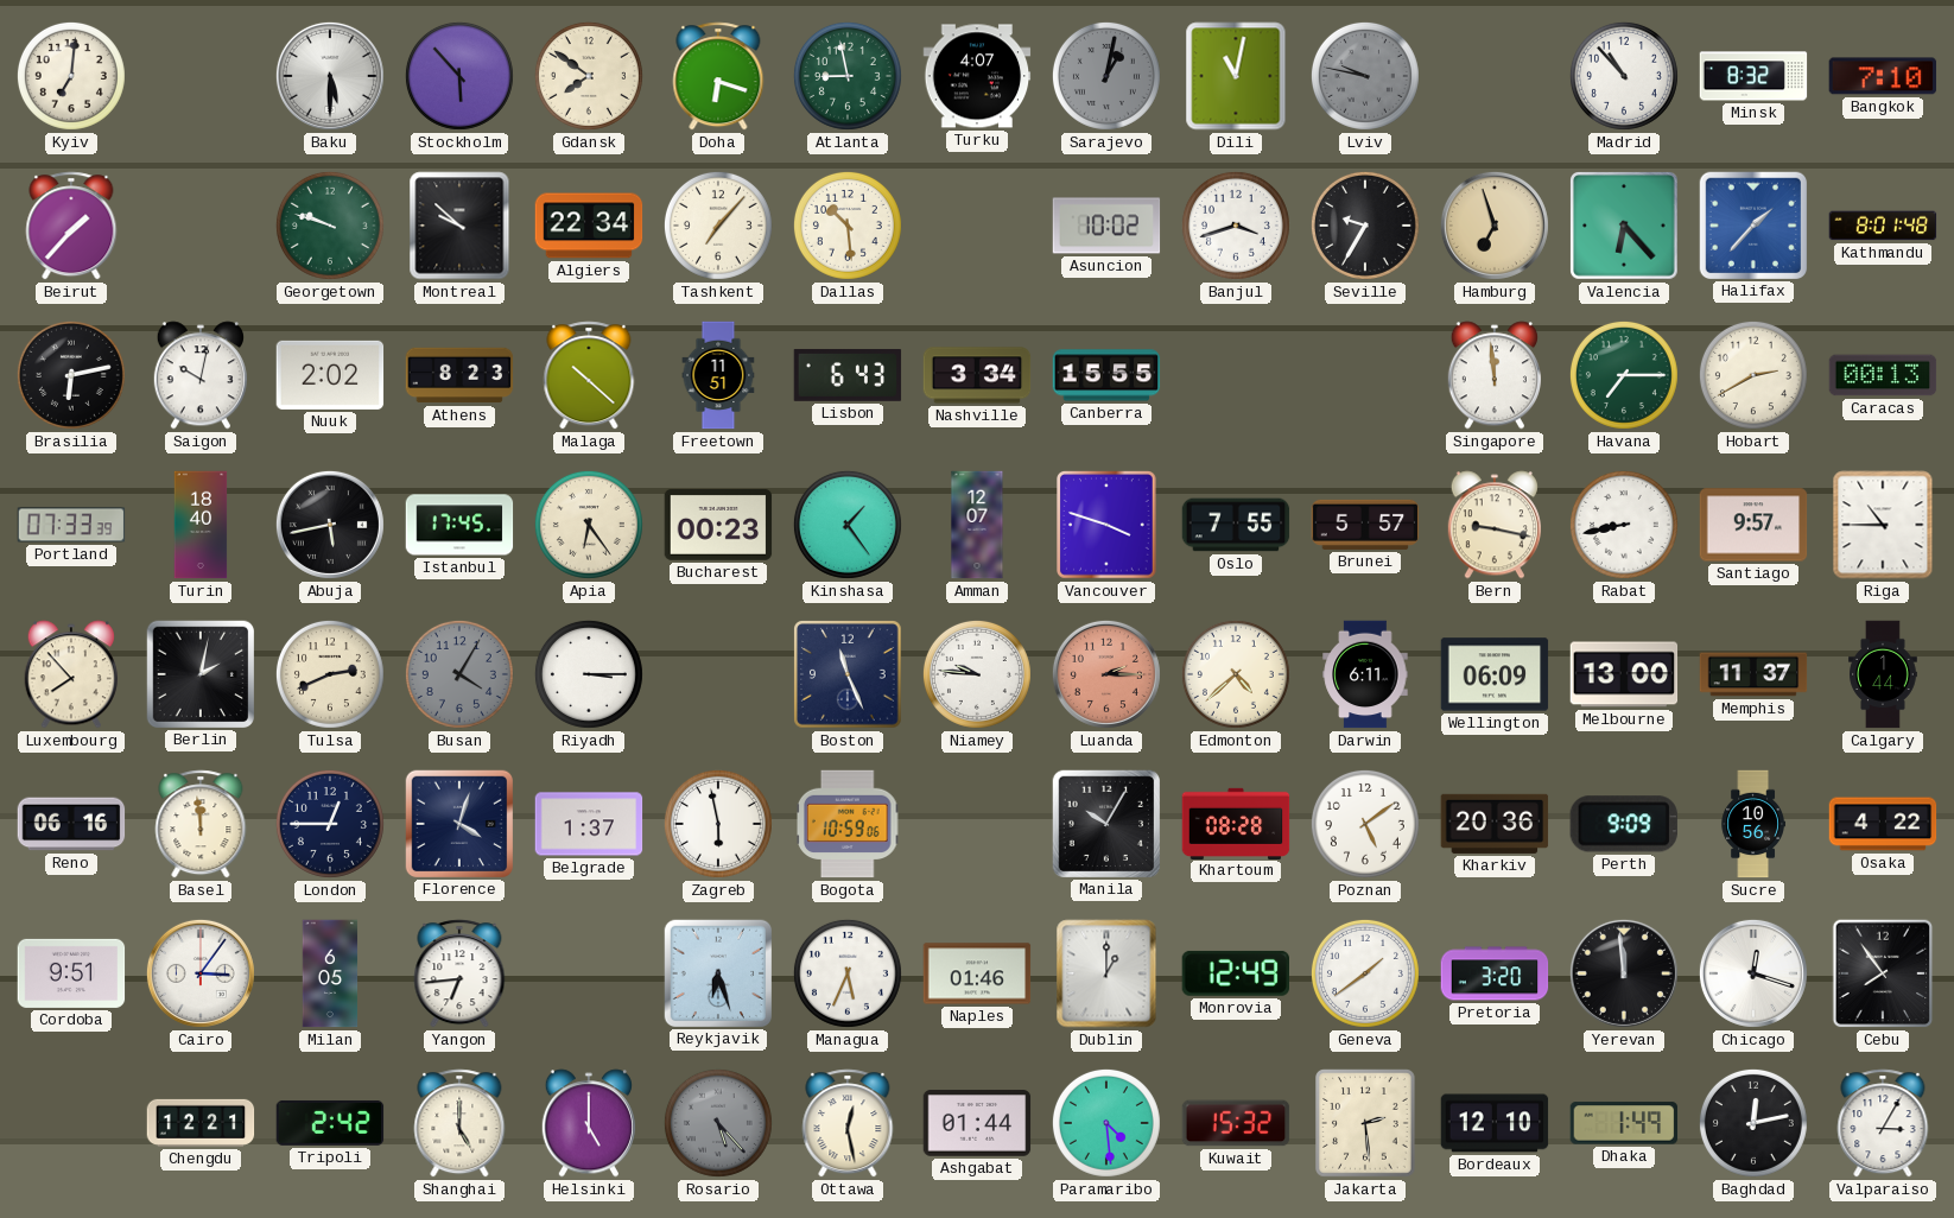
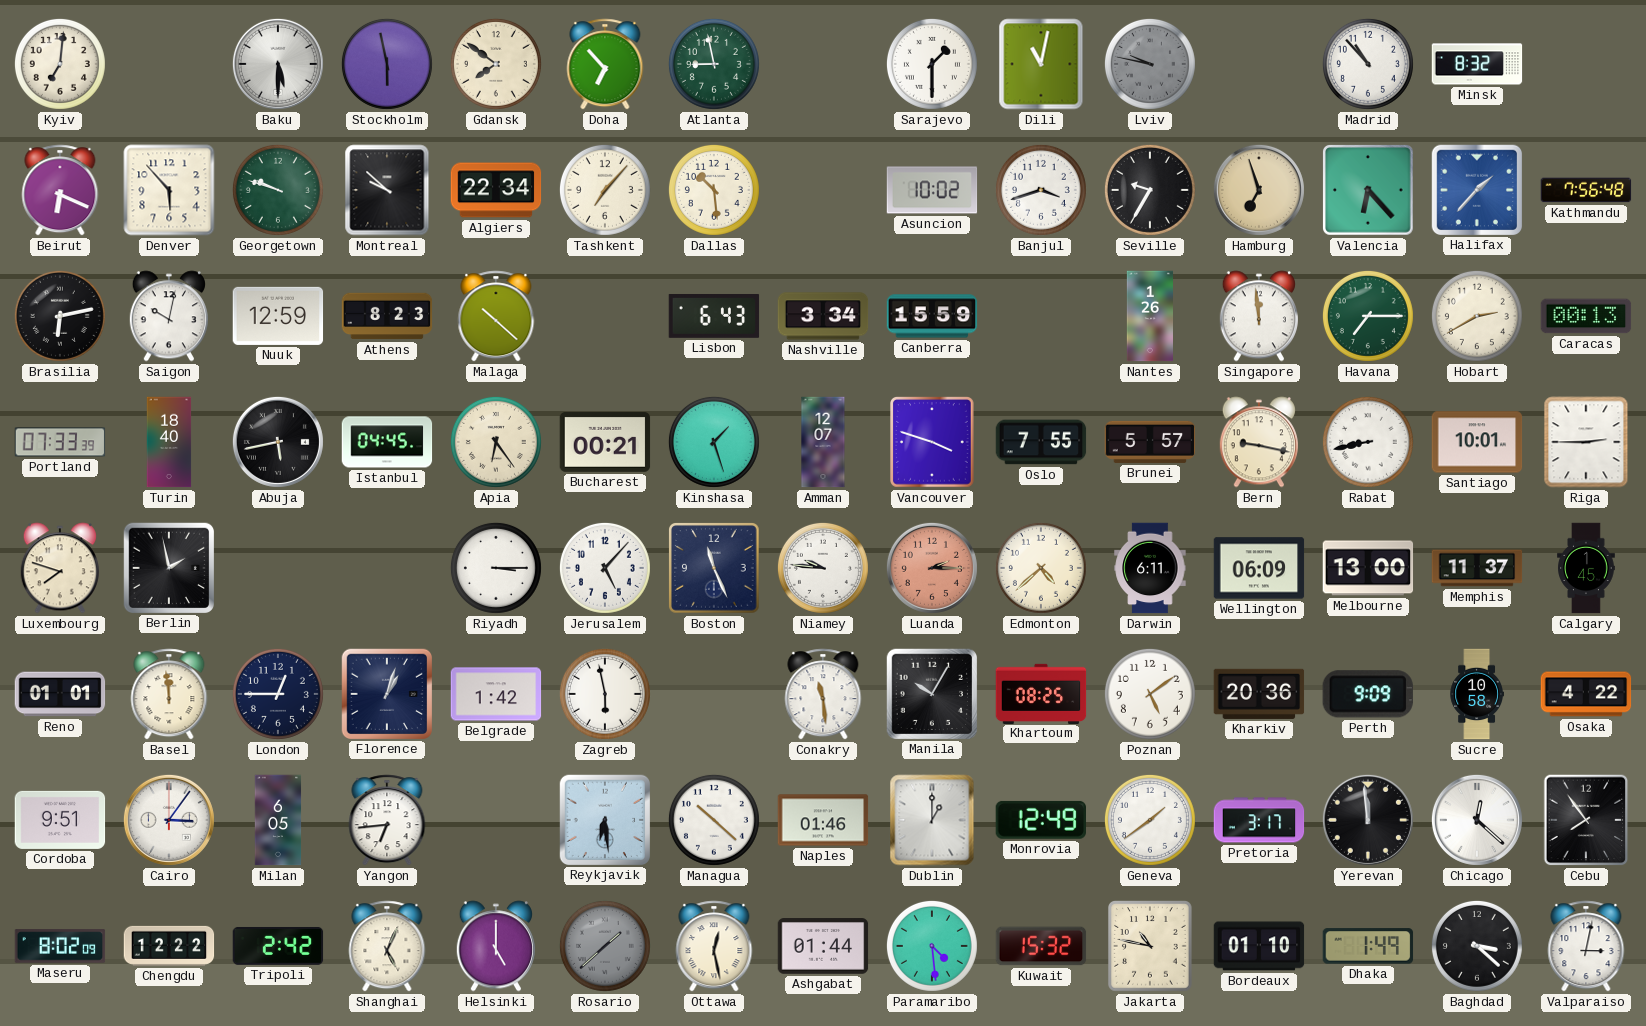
Stockholm: 5:53 -> 5:58 (387, 64)
Doha: 6:18 -> 6:53 (605, 64)
Turku: 4:07 -> none (977, 76)
Sarajevo: 1:02 -> 1:30 (932, 64)
Sarajevo dial: grey -> white (932, 64)
Bangkok: 7:10 -> none (1883, 76)
Beirut: 1:37 -> 6:19 (60, 190)
Denver: none -> 5:53 (169, 190)
Kathmandu: 8:01 -> 7:56 (1586, 190)
Nuuk: 2:02 -> 12:59 (278, 316)
Freetown: 11:51 -> none (718, 375)
Canberra: 15:55 -> 15:59 (932, 316)
Nantes: none -> 1:26 (1149, 316)
Istanbul: 17:45 -> 04:45 (387, 442)
Bucharest: 00:23 -> 00:21 (605, 442)
Kinshasa: 1:24 -> 1:27 (714, 442)
Santiago: 9:57 -> 10:01 (1477, 442)
Riga: 10:45 -> 2:45 (1586, 442)
Luxembourg: 7:53 -> 7:48 (60, 568)
Berlin: 2:02 -> 1:58 (168, 567)
Tulsa: 2:41 -> none (330, 674)
Busan: 4:05 -> none (459, 674)
Jerusalem: none -> 5:07 (605, 568)
Calgary: 1:44 -> 1:45 (1586, 568)
Reno: 06:16 -> 01:01 (60, 694)
Florence: 4:03 -> 1:03 (386, 693)
Belgrade: 1:37 -> 1:42 (496, 694)
Bogota: 10:59 -> none (849, 824)
Conakry: none -> 11:29 (823, 694)
Khartoum: 08:28 -> 08:25 (1041, 693)
Sucre: 10:56 -> 10:58 (1477, 694)
Reykjavik: 6:27 -> 6:29 (604, 819)
Managua: 5:34 -> 10:22 (714, 820)
Pretoria: 3:20 -> 3:17 (1259, 820)
Chicago: 12:18 -> 12:22 (1477, 820)
Maseru: none -> 8:02 (60, 946)
Chengdu: 12:21 -> 12:22 (169, 946)
Shanghai: 5:00 -> 5:04 (387, 946)
Rosario: 5:23 -> 1:38 (605, 946)
Jakarta: 2:29 -> 10:47 (1151, 947)
Bordeaux: 12:10 -> 01:10 (1259, 946)
Baghdad: 12:13 -> 3:22 (1477, 946)
Valparaiso: 3:05 -> 3:02 (1586, 946)
